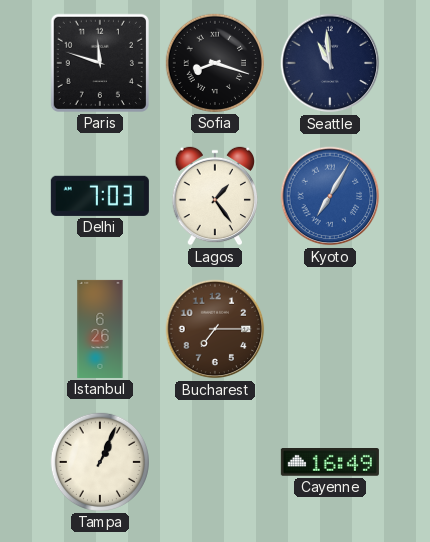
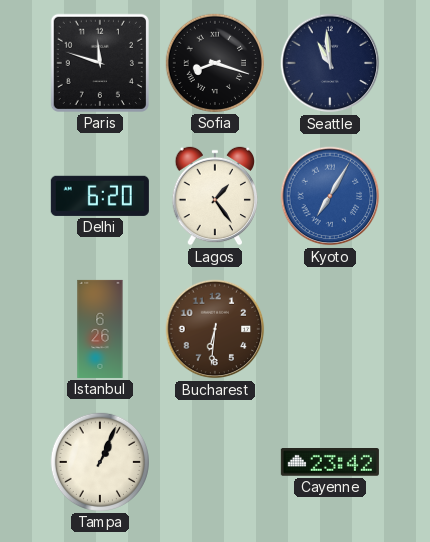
Delhi: 7:03 -> 6:20 (100, 196)
Bucharest: 7:15 -> 6:31 (215, 329)
Cayenne: 16:49 -> 23:42 (330, 463)
